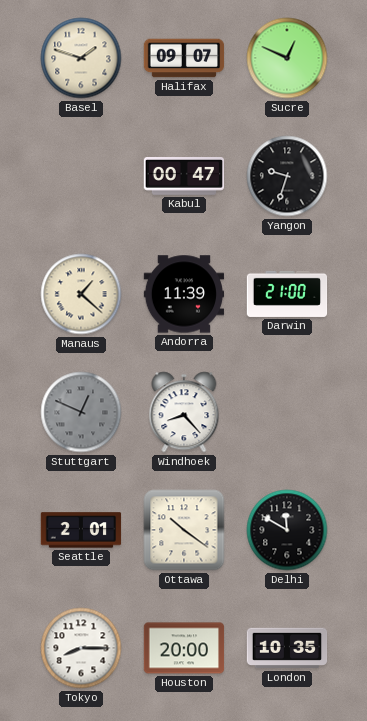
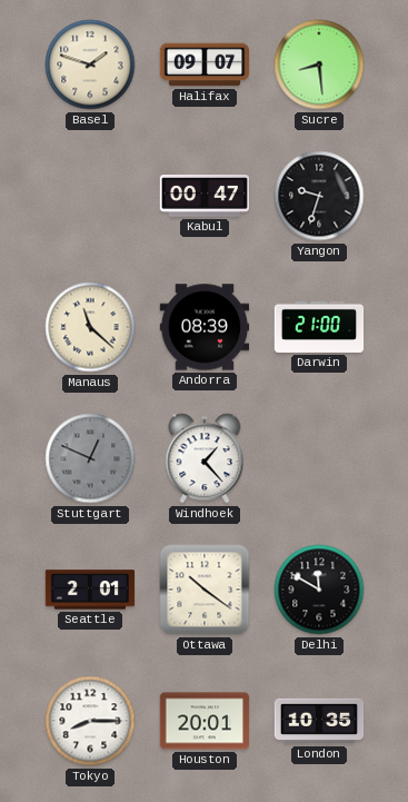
Sucre: 12:49 -> 8:29 (319, 65)
Manaus: 1:22 -> 11:22 (90, 327)
Andorra: 11:39 -> 08:39 (205, 327)
Windhoek: 8:23 -> 1:23 (205, 458)
Houston: 20:00 -> 20:01 (205, 721)
